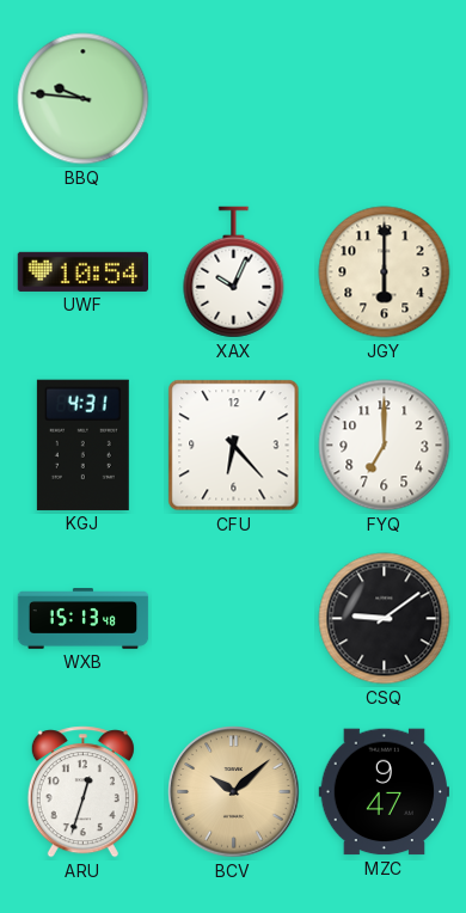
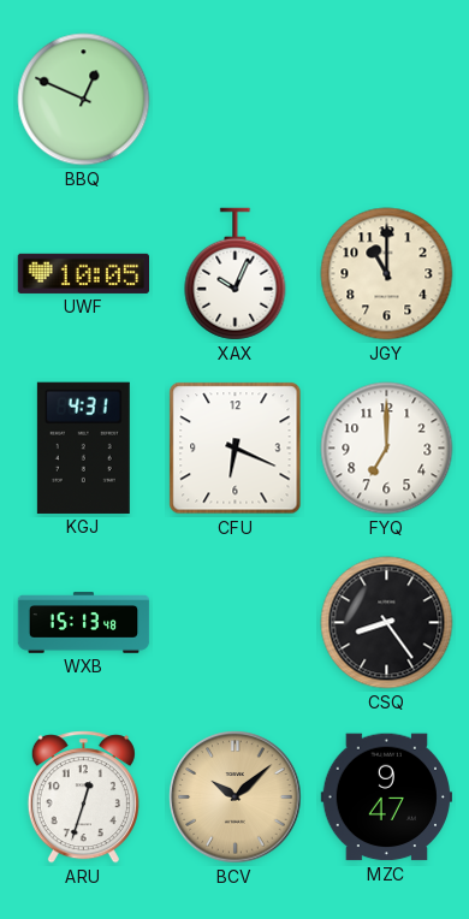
BBQ: 9:46 -> 12:49 (84, 100)
UWF: 10:54 -> 10:05 (83, 273)
JGY: 6:00 -> 11:00 (387, 274)
CFU: 6:23 -> 6:19 (236, 449)
CSQ: 9:09 -> 8:24 (387, 623)
